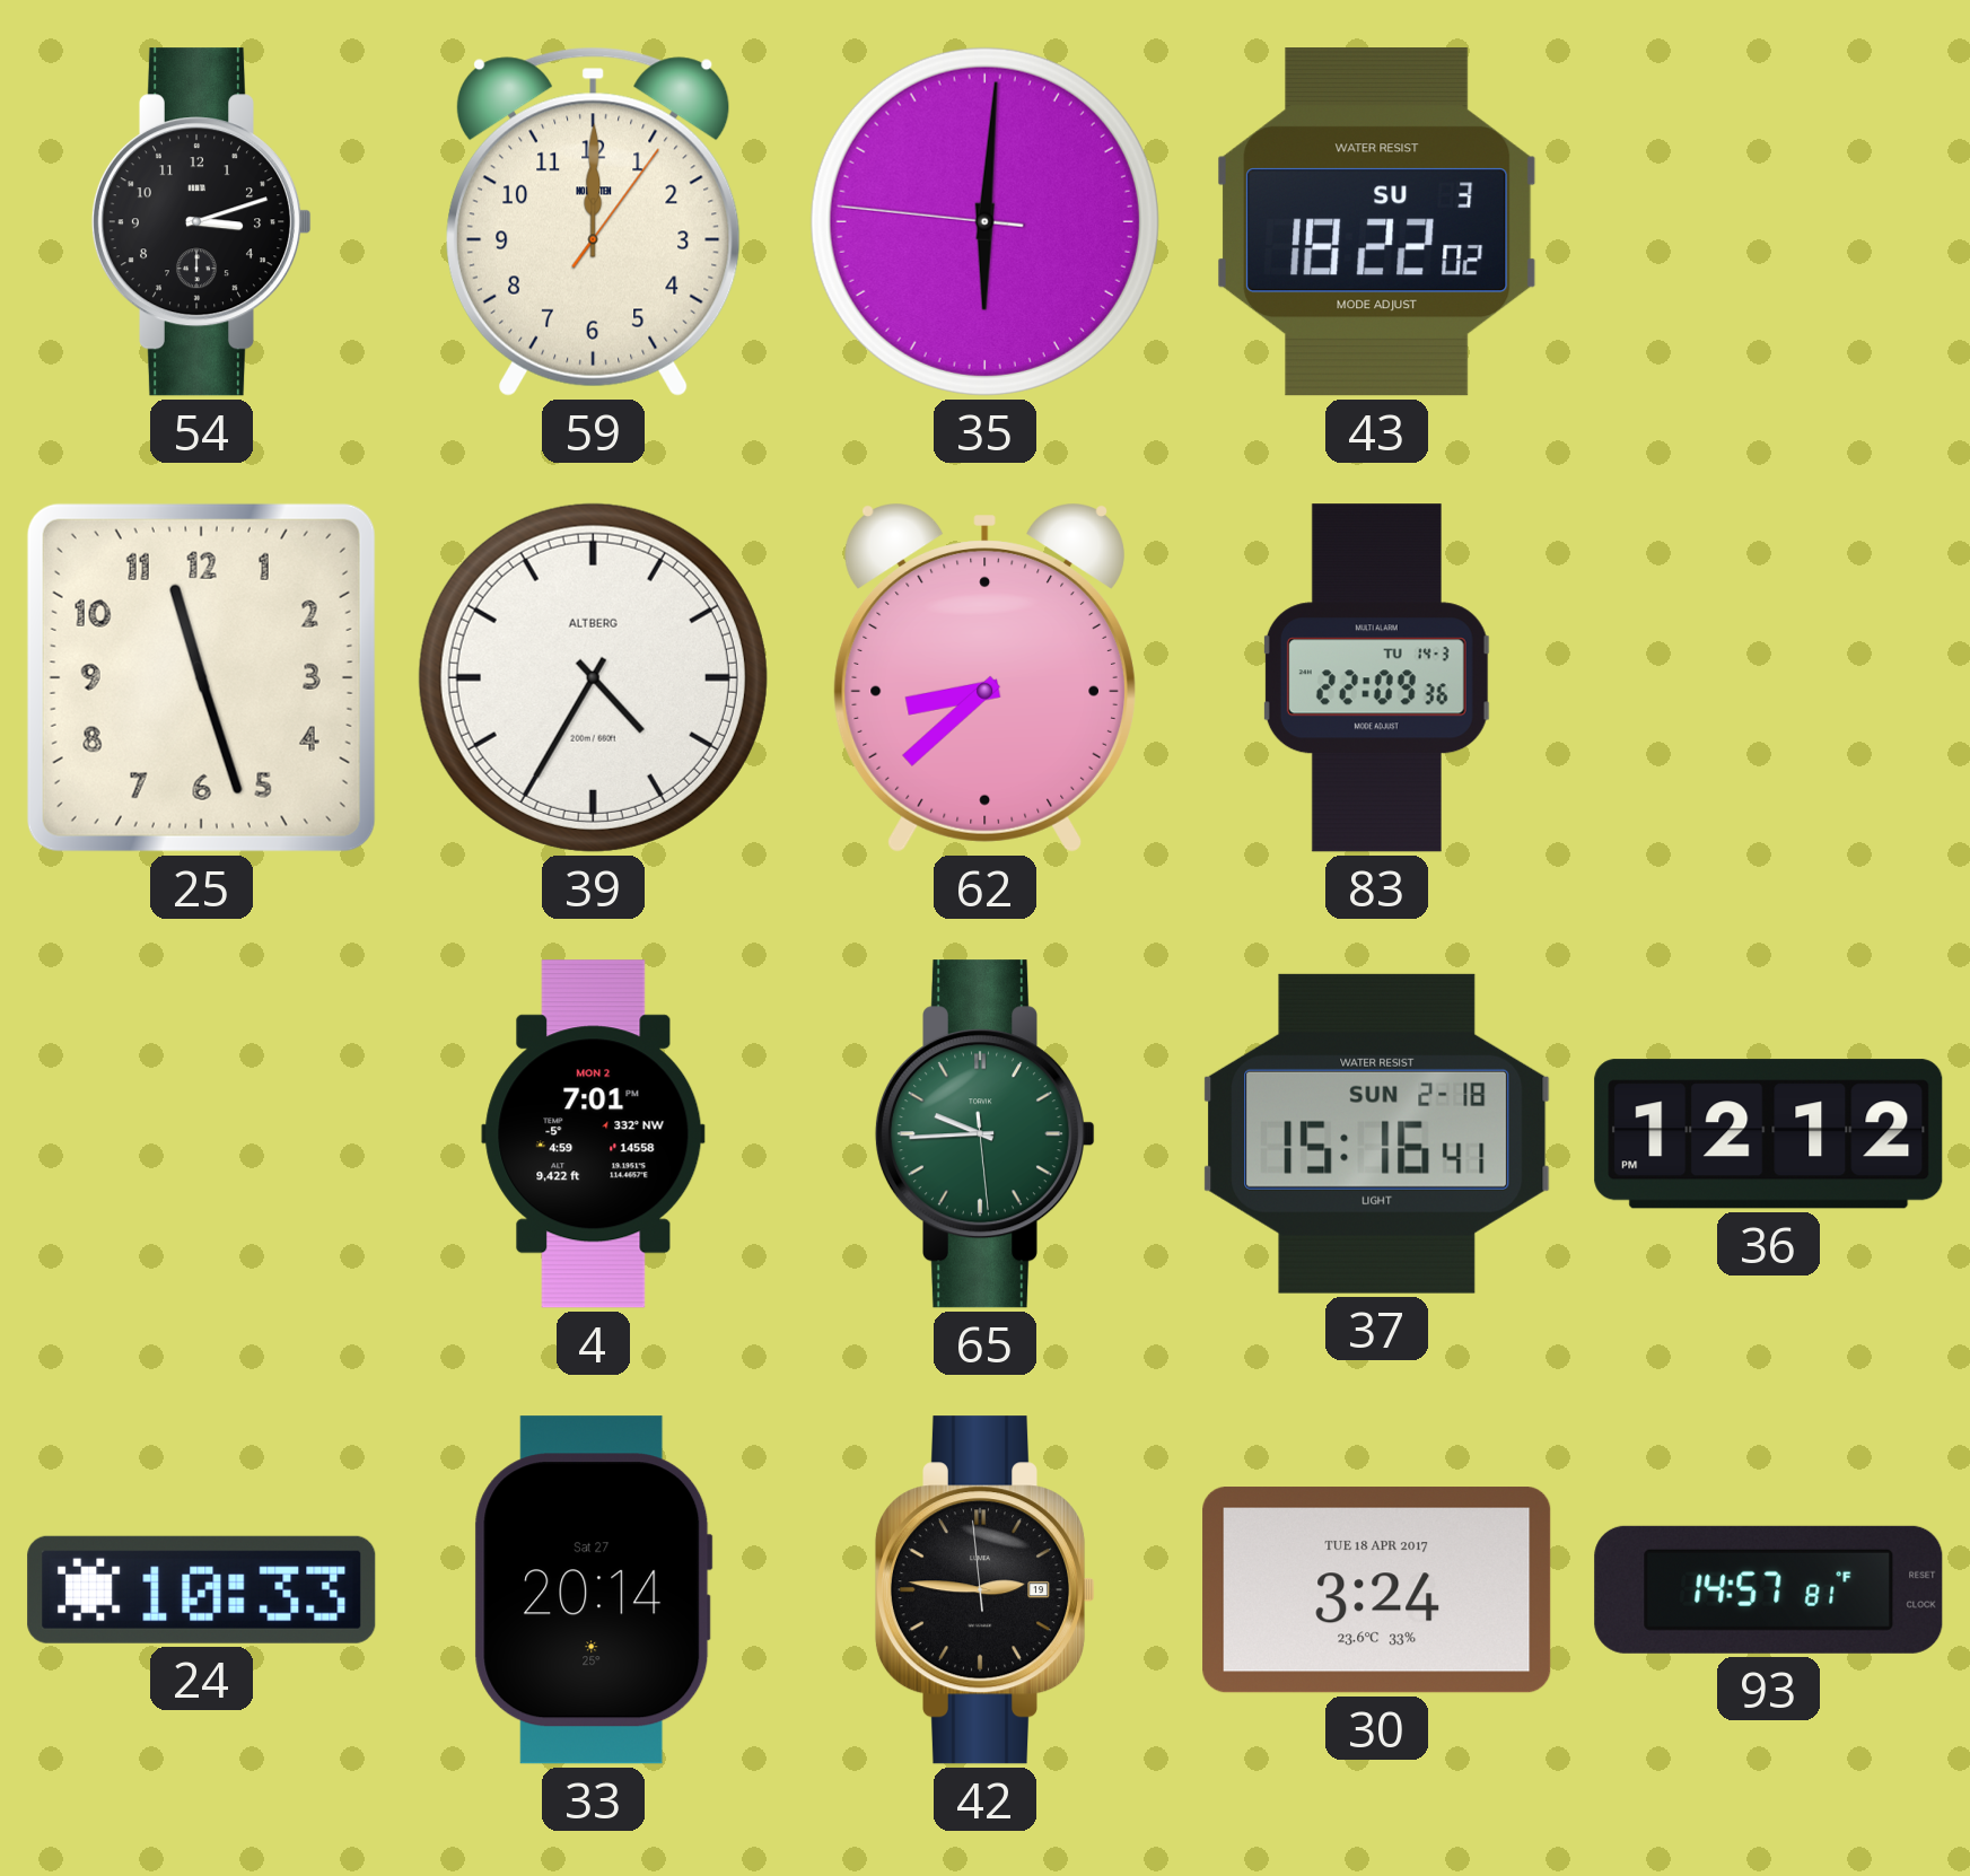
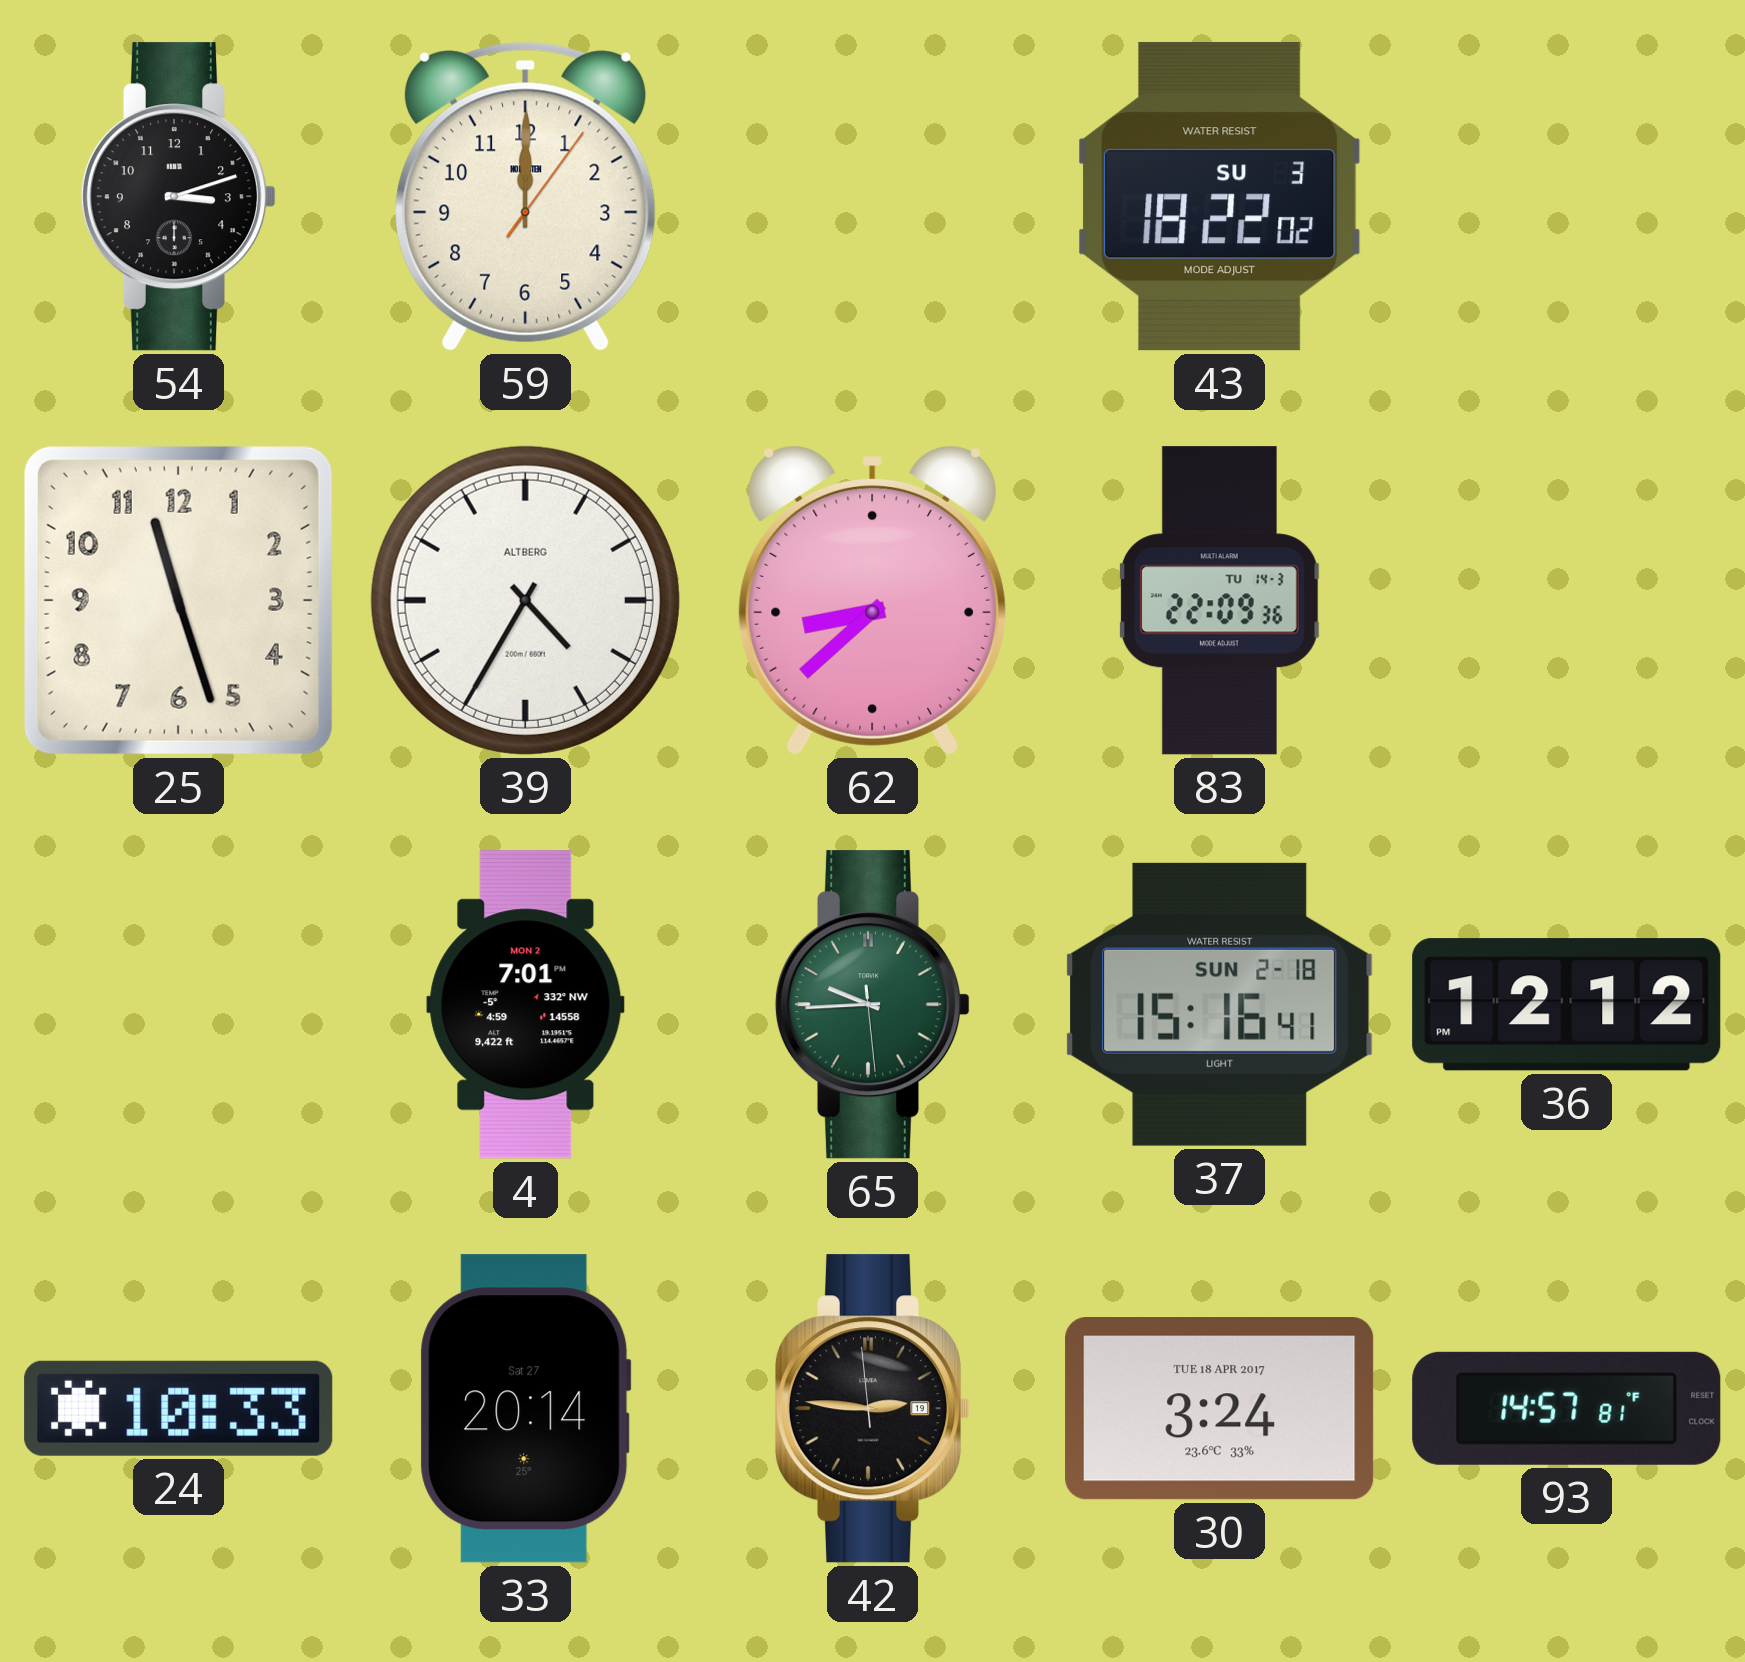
35: 6:00 -> none (984, 221)
